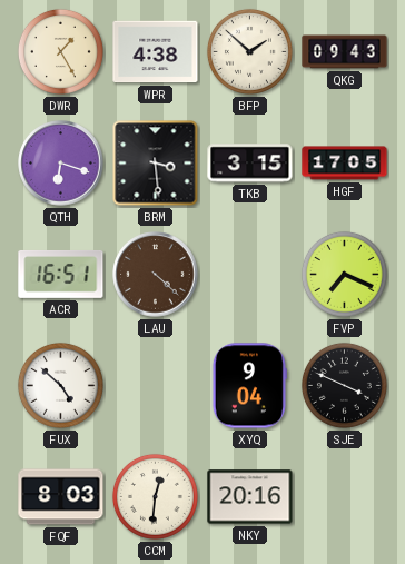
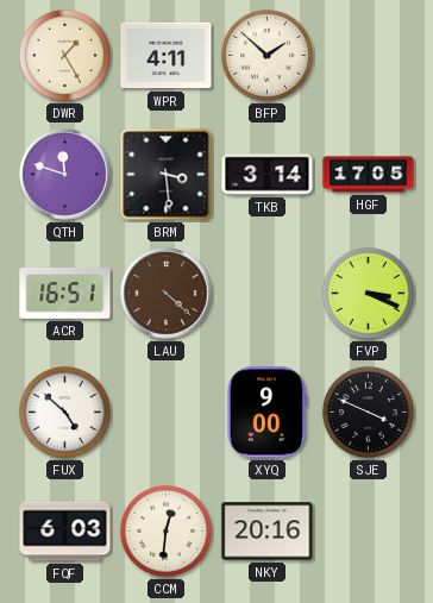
WPR: 4:38 -> 4:11 (167, 56)
QKG: 09:43 -> none (345, 52)
QTH: 6:18 -> 11:48 (65, 175)
TKB: 3:15 -> 3:14 (268, 175)
FVP: 7:19 -> 3:19 (368, 293)
XYQ: 9:04 -> 9:00 (266, 413)
FQF: 8:03 -> 6:03 (65, 532)
